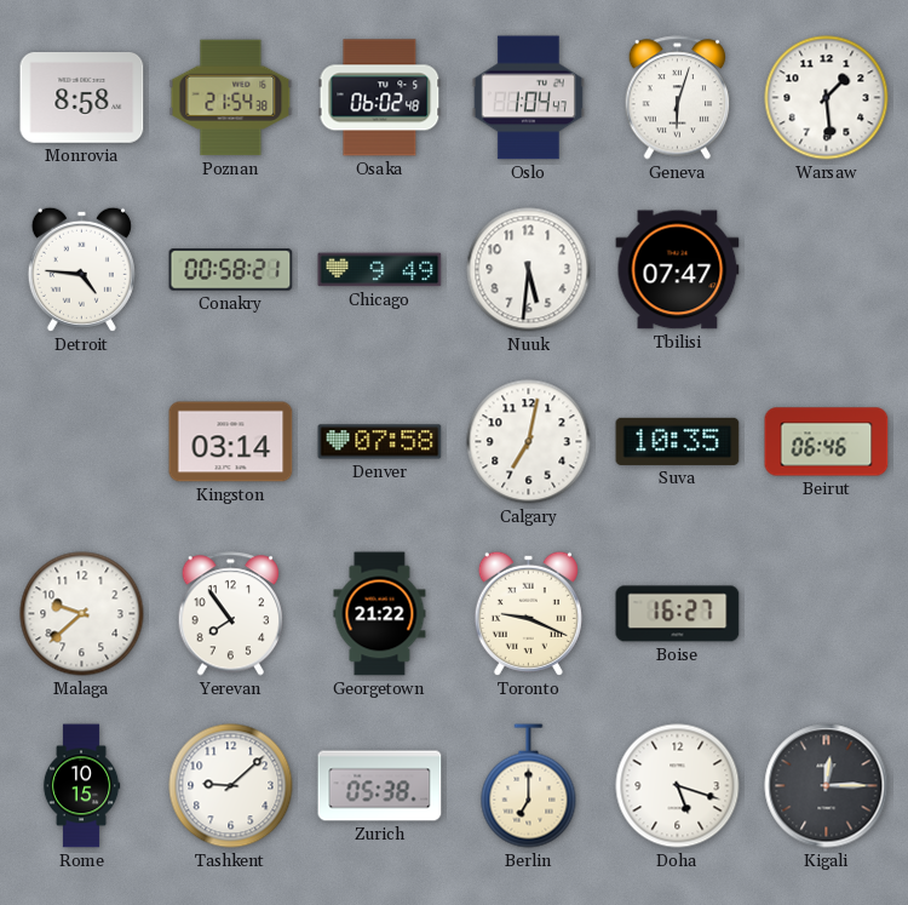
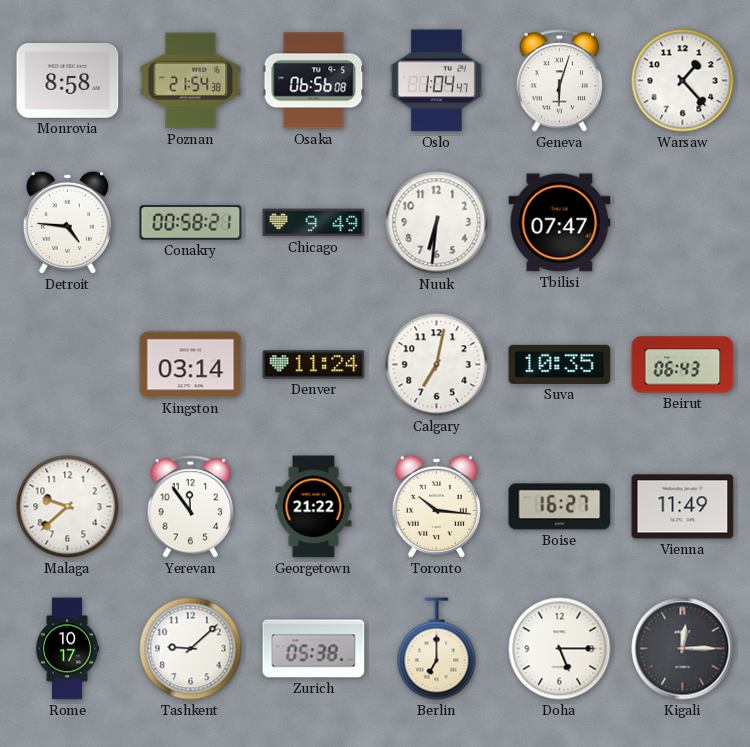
Osaka: 06:02 -> 06:56 (314, 81)
Warsaw: 1:29 -> 1:23 (683, 81)
Nuuk: 5:31 -> 6:31 (437, 223)
Denver: 07:58 -> 11:24 (314, 365)
Beirut: 06:46 -> 06:43 (683, 365)
Yerevan: 7:54 -> 11:54 (191, 507)
Toronto: 9:19 -> 10:16 (436, 506)
Vienna: none -> 11:49 (683, 507)
Rome: 10:15 -> 10:17 (67, 649)
Doha: 5:18 -> 5:15 (560, 649)
